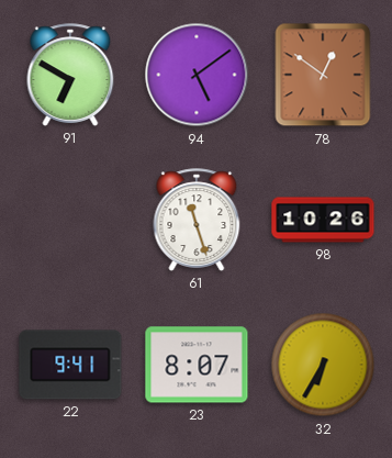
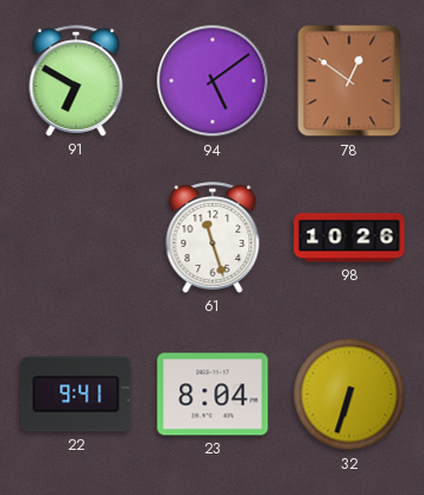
23: 8:07 -> 8:04 (213, 394)
32: 6:35 -> 6:33 (349, 394)
